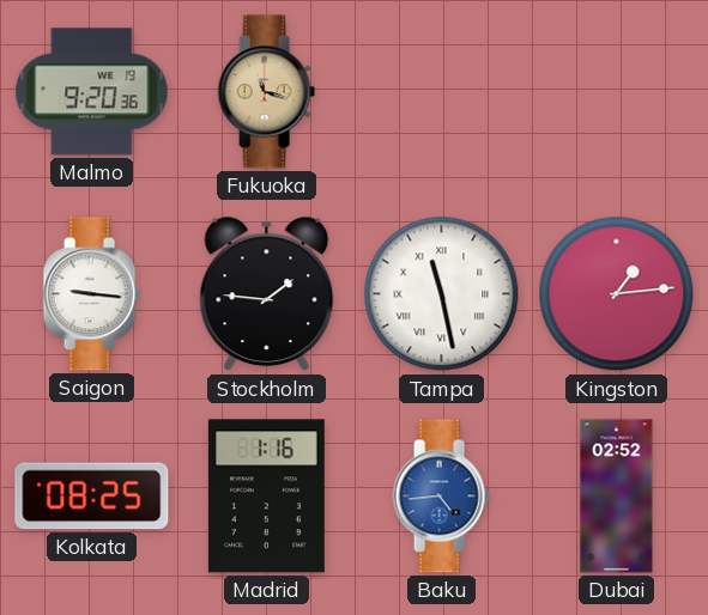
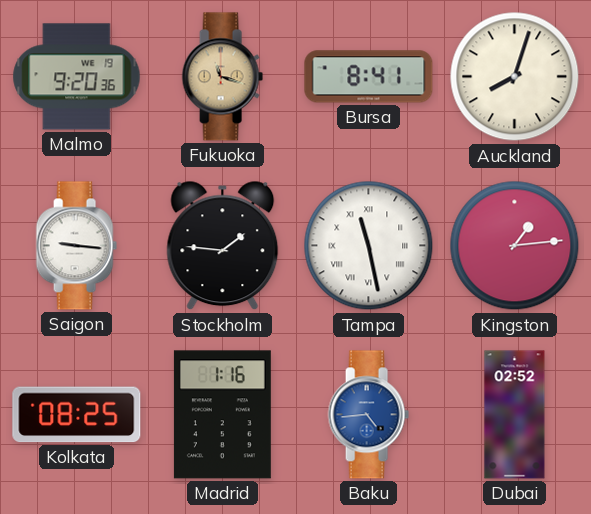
Bursa: none -> 8:41 (369, 77)
Auckland: none -> 8:03 (515, 77)
